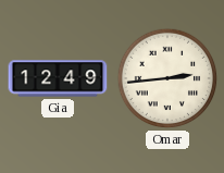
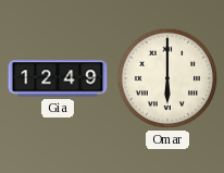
Omar: 2:44 -> 6:00 (167, 78)
